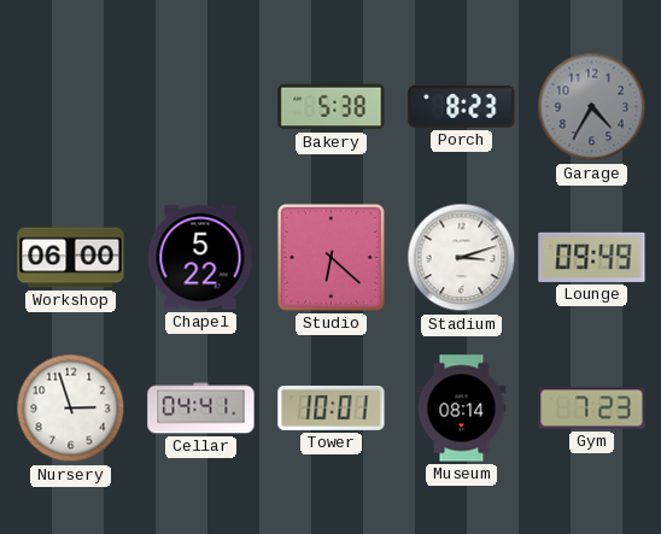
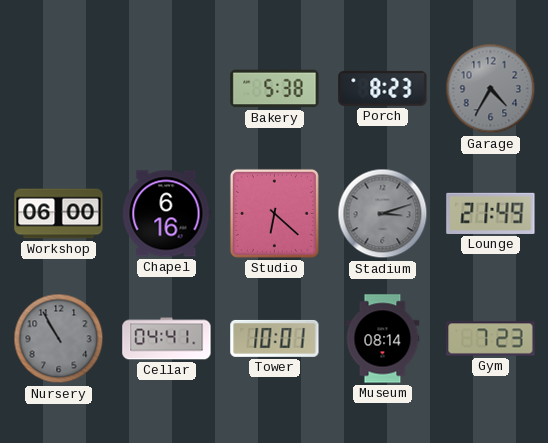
Chapel: 5:22 -> 6:16 (166, 214)
Stadium dial: white -> grey (383, 214)
Lounge: 09:49 -> 21:49 (491, 213)
Nursery: 2:57 -> 10:55 (59, 339)
Nursery dial: white -> grey (59, 339)
